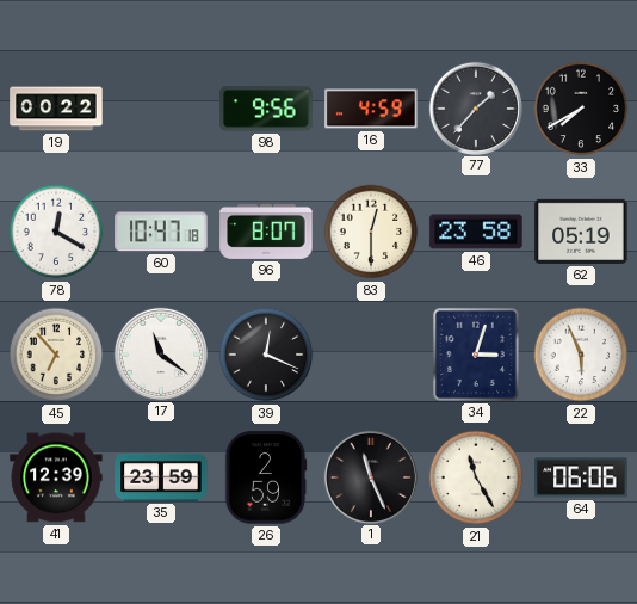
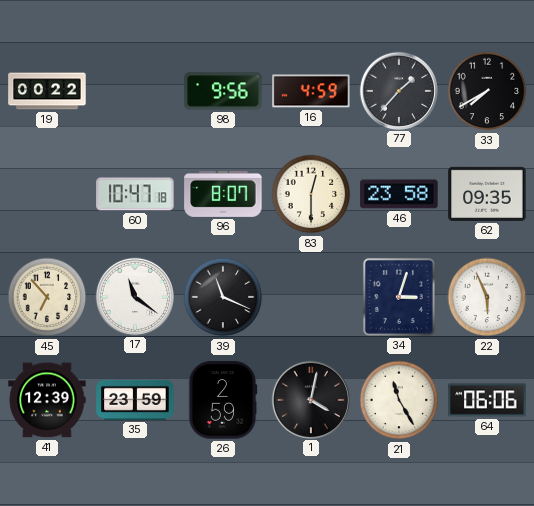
78: 12:20 -> none (56, 232)
62: 05:19 -> 09:35 (487, 194)
39: 12:19 -> 11:19 (223, 297)
1: 11:26 -> 4:02 (310, 399)
